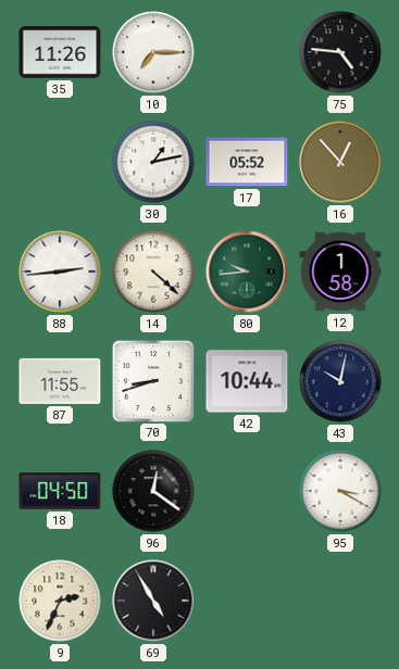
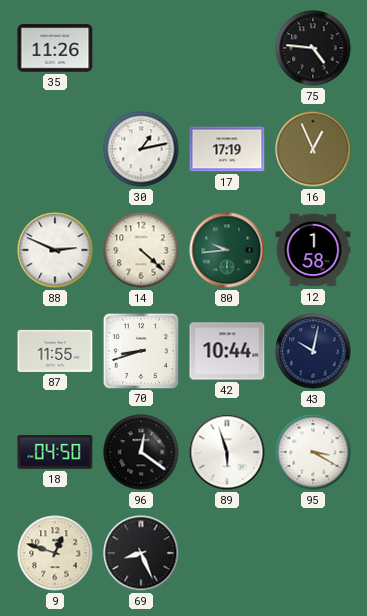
10: 7:15 -> none (153, 52)
17: 05:52 -> 17:19 (227, 149)
16: 12:53 -> 12:56 (313, 149)
88: 2:44 -> 2:49 (55, 250)
89: none -> 5:57 (227, 452)
9: 2:34 -> 12:48 (55, 553)
69: 4:55 -> 8:26 (141, 553)
